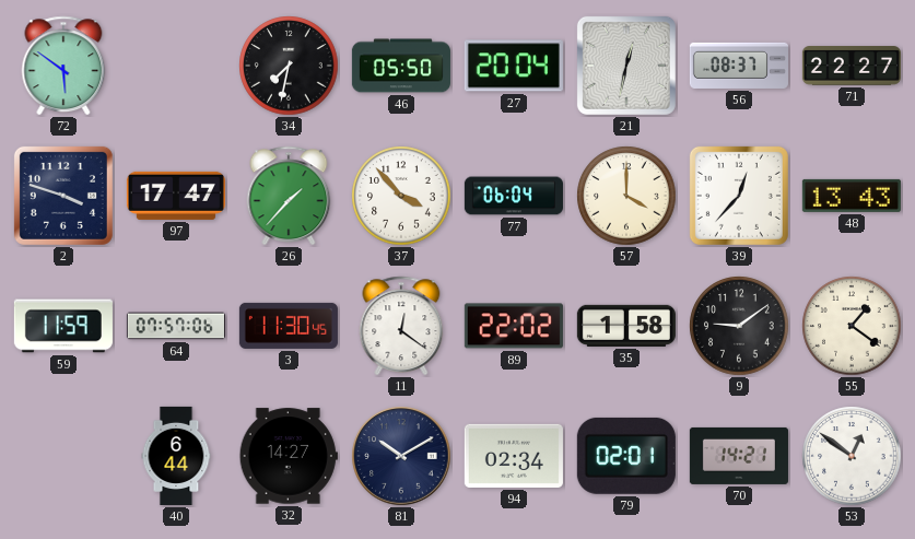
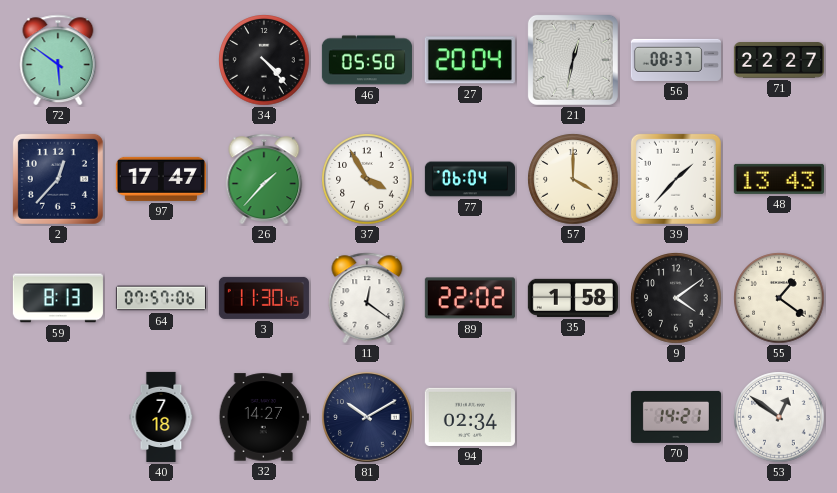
34: 7:32 -> 4:23 (264, 60)
2: 3:48 -> 12:37 (58, 179)
37: 3:53 -> 3:55 (367, 179)
39: 12:37 -> 1:37 (676, 179)
59: 11:59 -> 8:13 (58, 298)
9: 9:09 -> 4:09 (676, 298)
40: 6:44 -> 7:18 (161, 417)
79: 02:01 -> none (626, 456)
